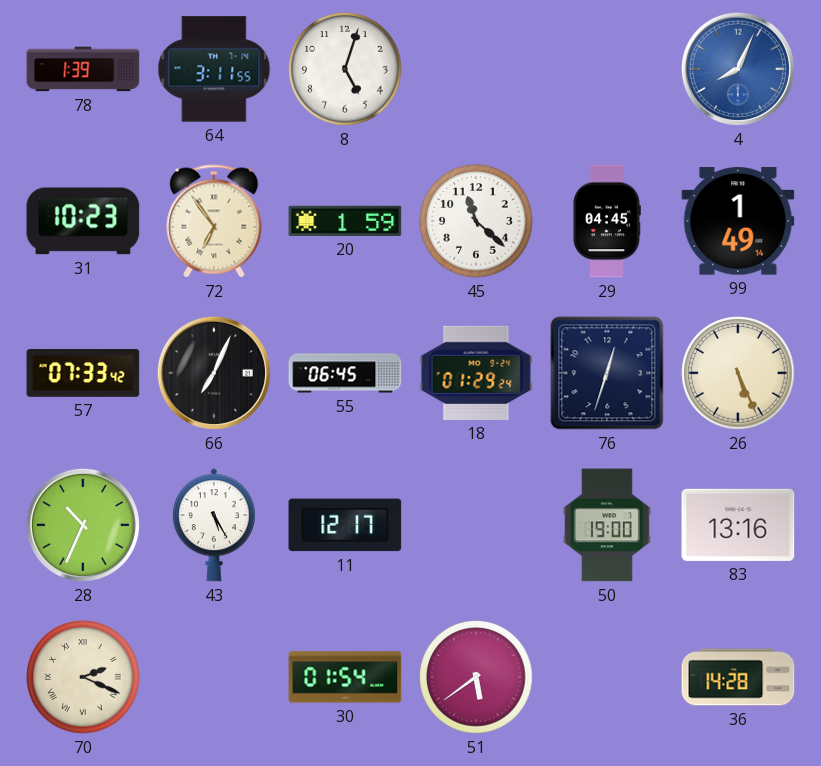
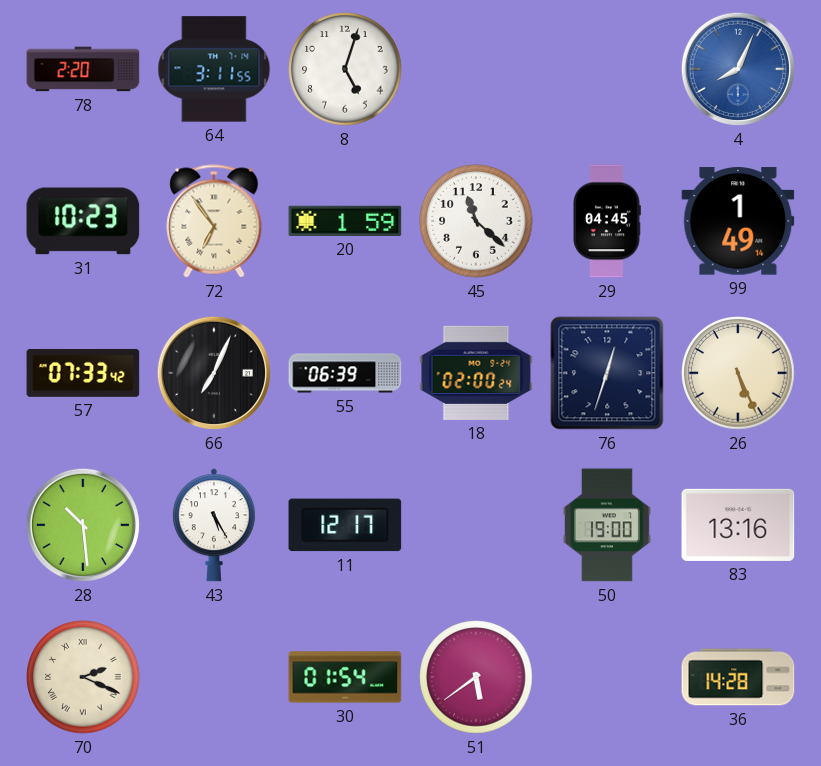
78: 1:39 -> 2:20 (83, 69)
55: 06:45 -> 06:39 (345, 373)
18: 01:29 -> 02:00 (476, 373)
28: 10:34 -> 10:29 (83, 525)
